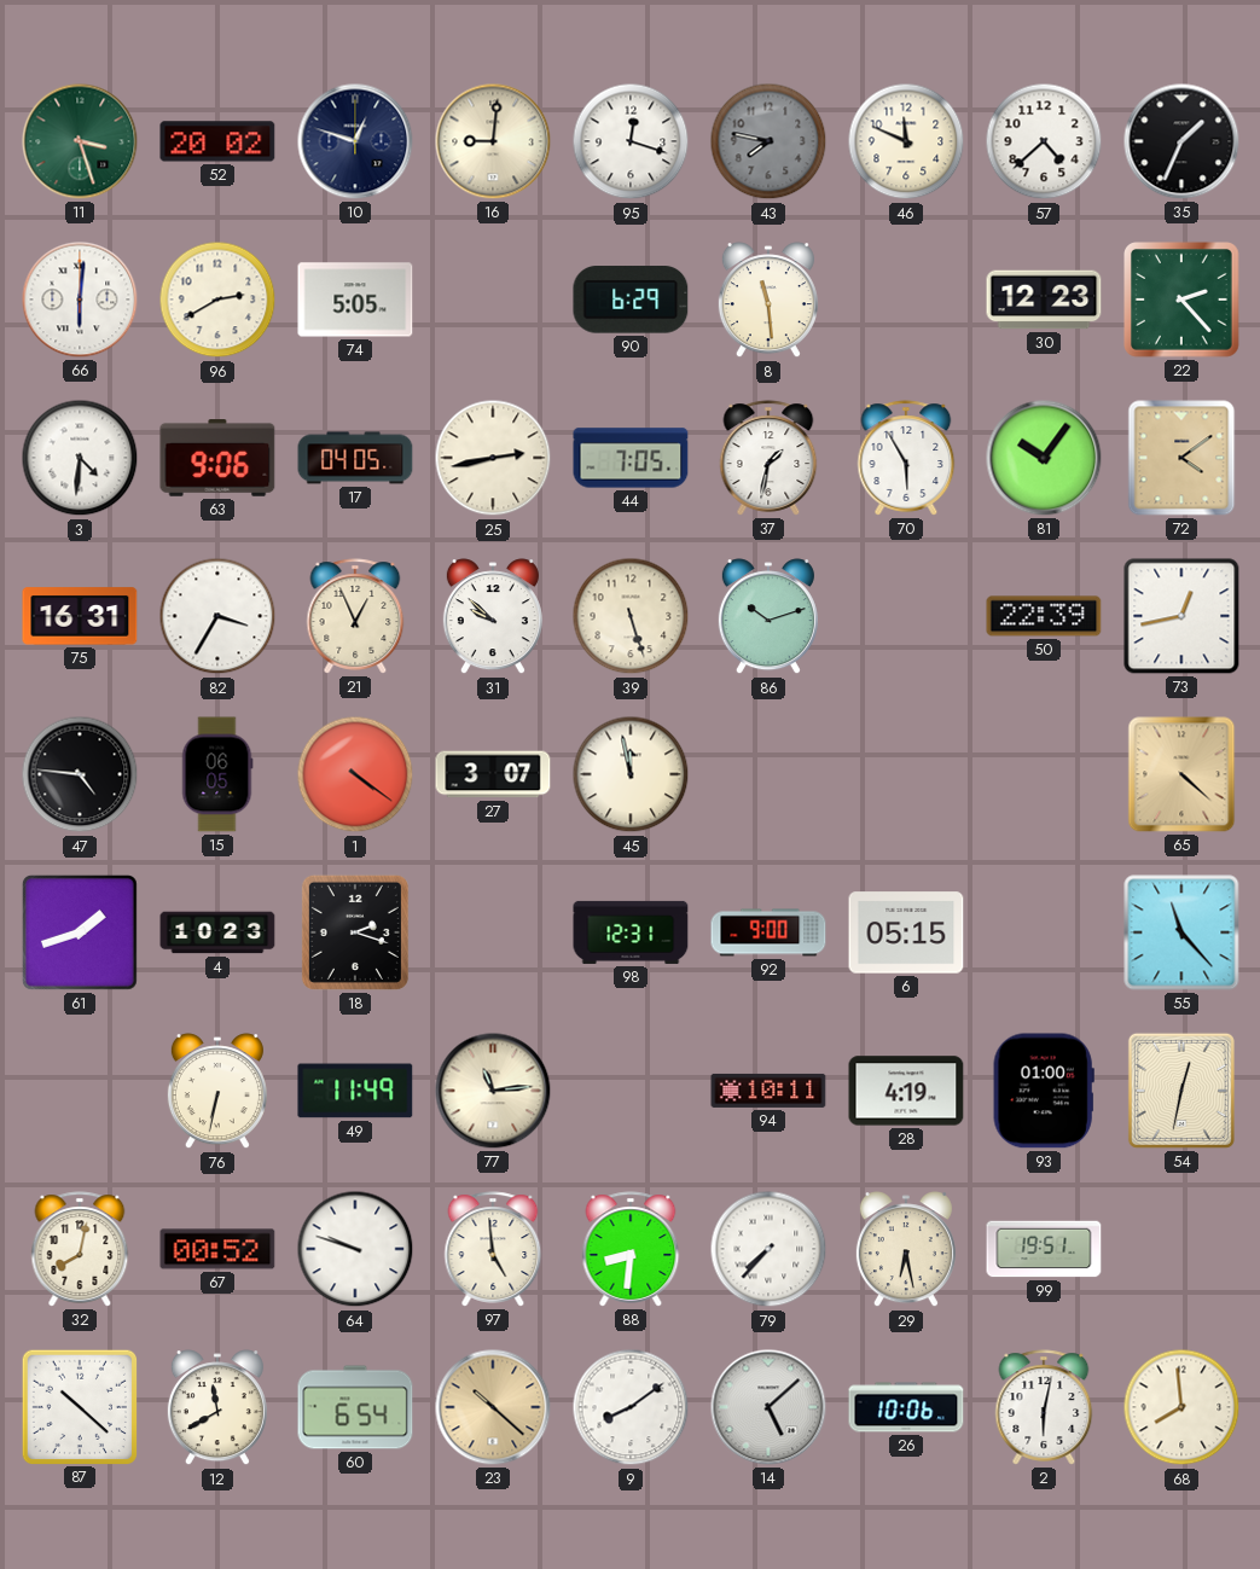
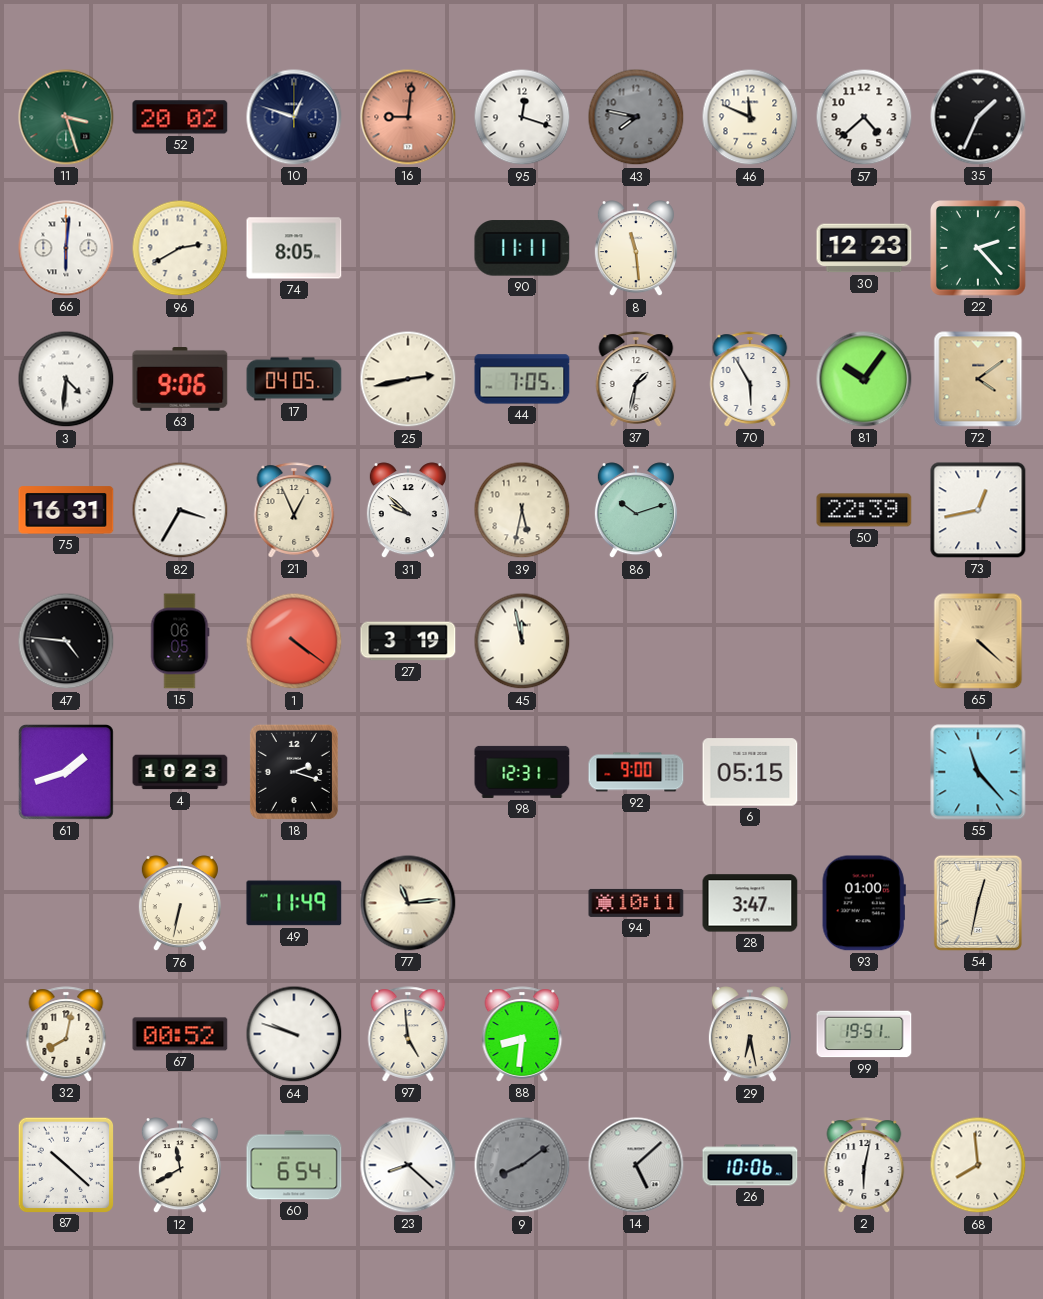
16 dial: cream -> salmon (408, 117)
74: 5:05 -> 8:05 (294, 248)
90: 6:29 -> 11:11 (522, 248)
39: 5:27 -> 5:32 (522, 510)
27: 3:07 -> 3:19 (408, 641)
28: 4:19 -> 3:47 (750, 903)
79: 7:37 -> none (768, 1249)
23: 10:22 -> 8:22 (408, 1165)
23 dial: champagne -> white (408, 1165)
9 dial: white -> grey (522, 1165)
